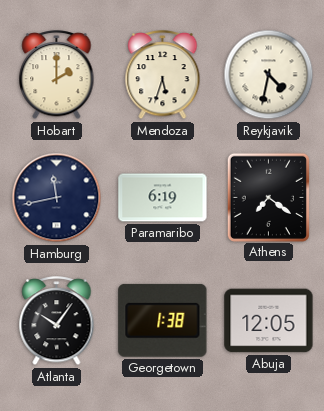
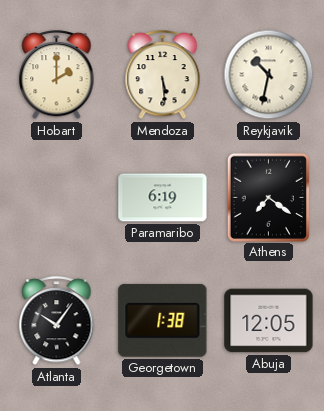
Mendoza: 5:33 -> 5:29 (163, 76)
Reykjavik: 4:32 -> 10:32 (269, 75)
Hamburg: 11:43 -> none (57, 198)
